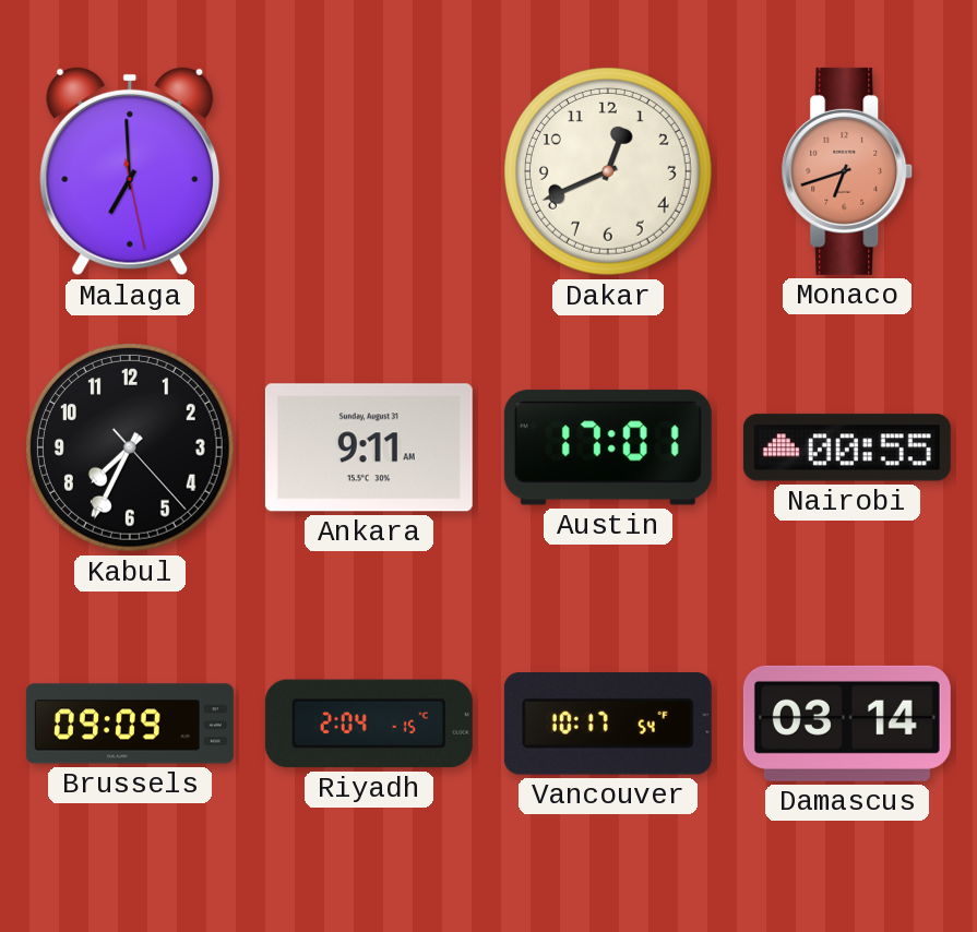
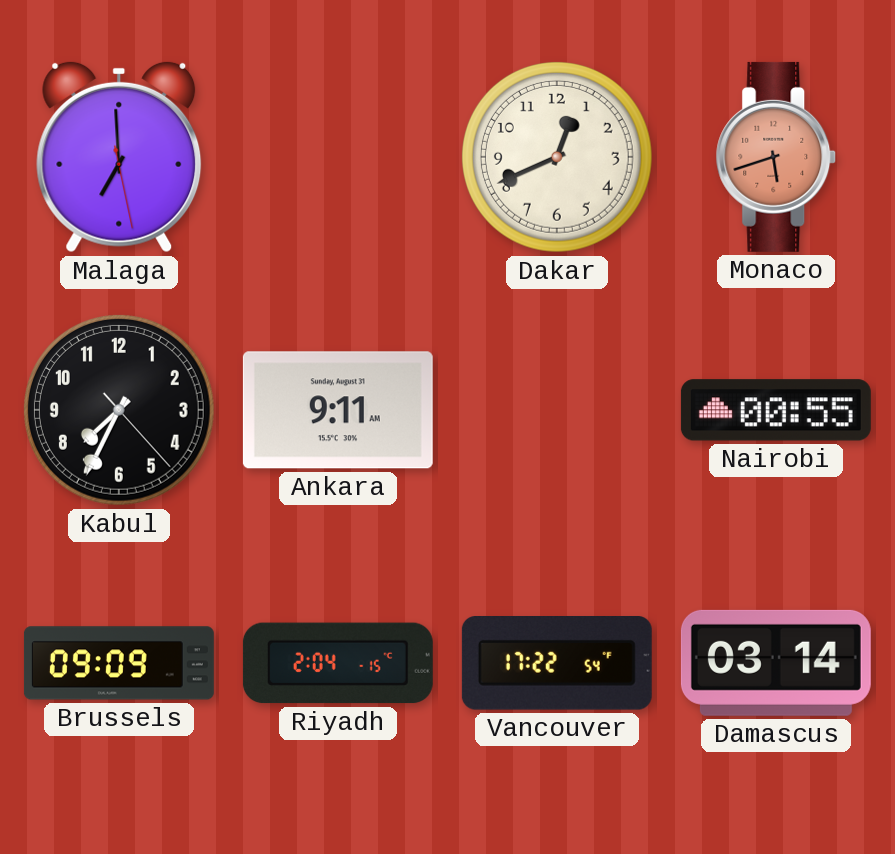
Monaco: 6:42 -> 5:42 (776, 157)
Austin: 17:01 -> none (608, 447)
Vancouver: 10:17 -> 17:22 (557, 664)
